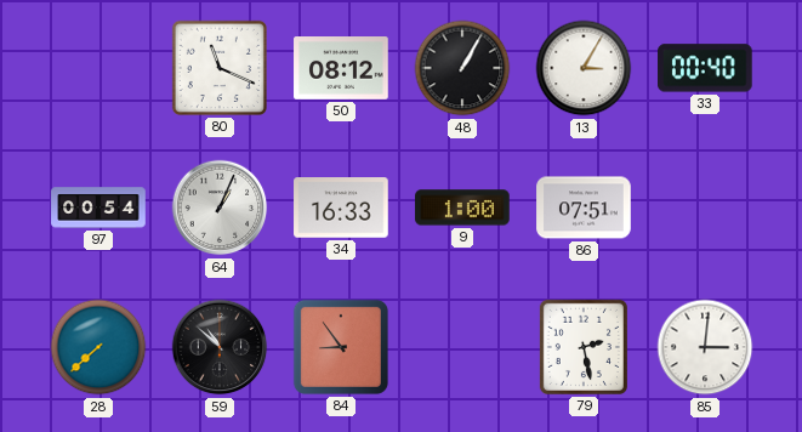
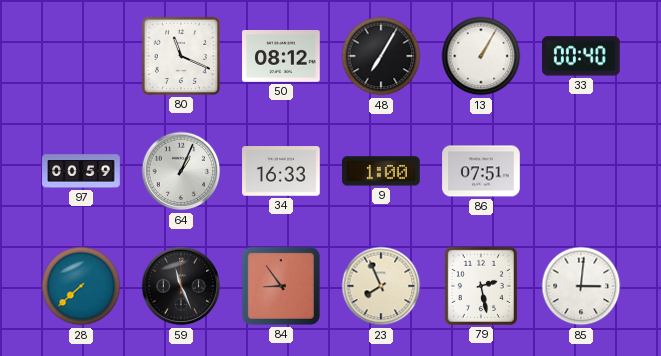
48: 1:05 -> 7:05 (381, 56)
13: 3:05 -> 1:05 (481, 56)
97: 00:54 -> 00:59 (81, 171)
59: 10:52 -> 11:26 (181, 286)
23: none -> 7:56 (381, 286)
